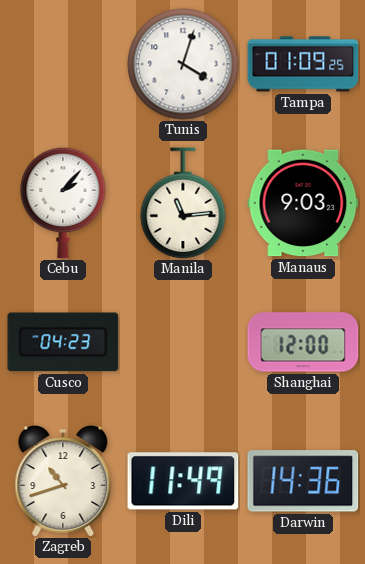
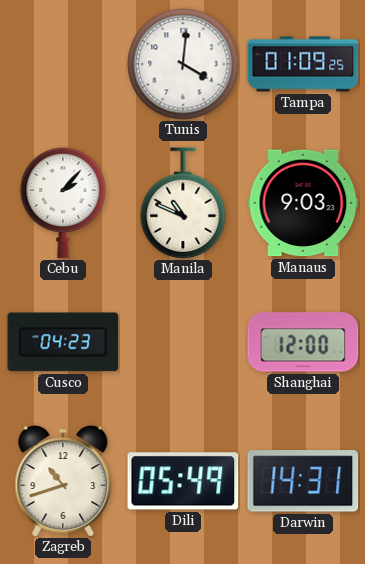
Tunis: 4:03 -> 4:01 (183, 64)
Manila: 11:14 -> 10:49 (183, 203)
Dili: 11:49 -> 05:49 (183, 481)
Darwin: 14:36 -> 14:31 (303, 481)
